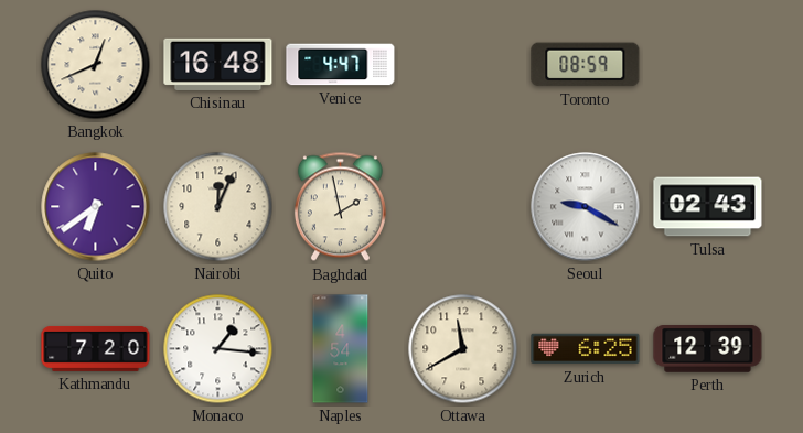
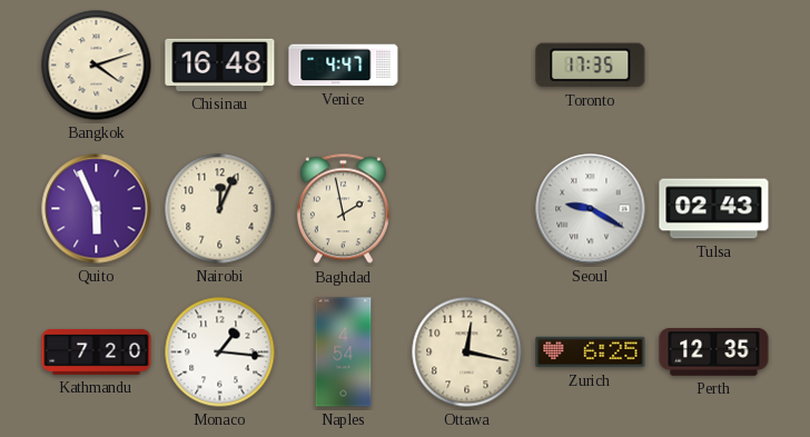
Bangkok: 12:41 -> 4:12 (97, 66)
Toronto: 08:59 -> 17:35 (591, 66)
Quito: 6:39 -> 5:56 (97, 209)
Ottawa: 11:40 -> 12:17 (467, 352)
Perth: 12:39 -> 12:35 (714, 352)
